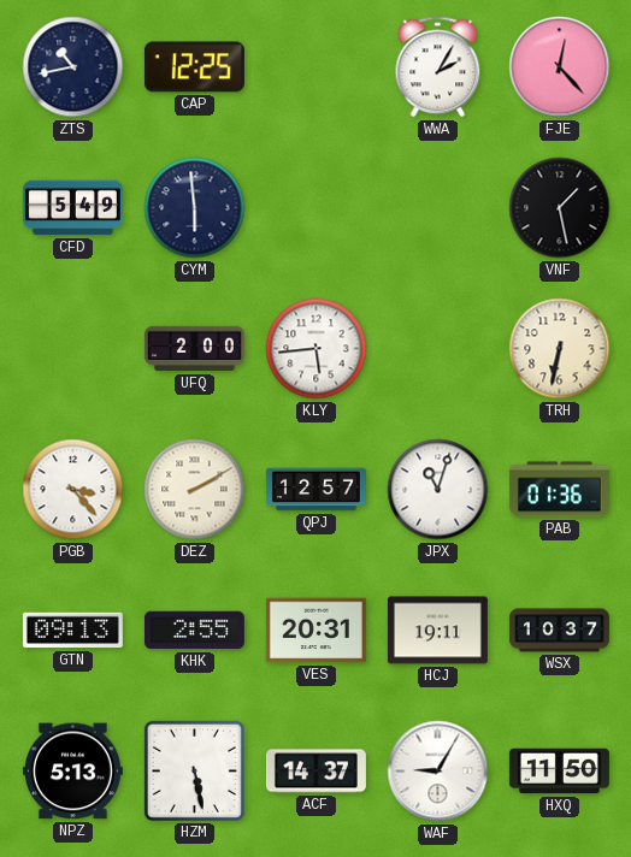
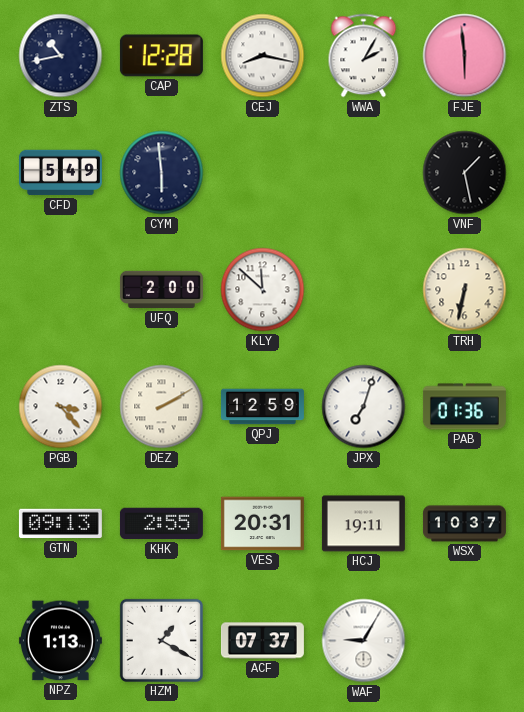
CAP: 12:25 -> 12:28 (161, 56)
CEJ: none -> 8:17 (263, 56)
FJE: 12:23 -> 5:59 (465, 56)
KLY: 5:44 -> 11:52 (263, 290)
QPJ: 12:57 -> 12:59 (262, 407)
JPX: 11:03 -> 7:03 (364, 407)
NPZ: 5:13 -> 1:13 (60, 641)
HZM: 5:28 -> 1:20 (161, 640)
ACF: 14:37 -> 07:37 (262, 641)
HXQ: 11:50 -> none (559, 772)
